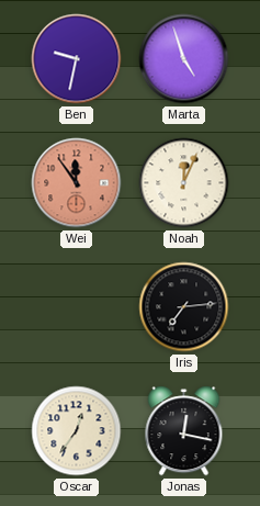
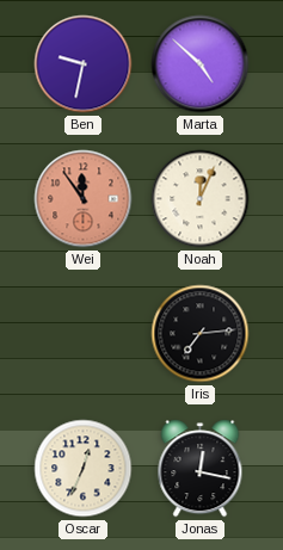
Marta: 4:57 -> 4:52 (201, 64)
Oscar: 12:36 -> 12:34 (84, 469)
